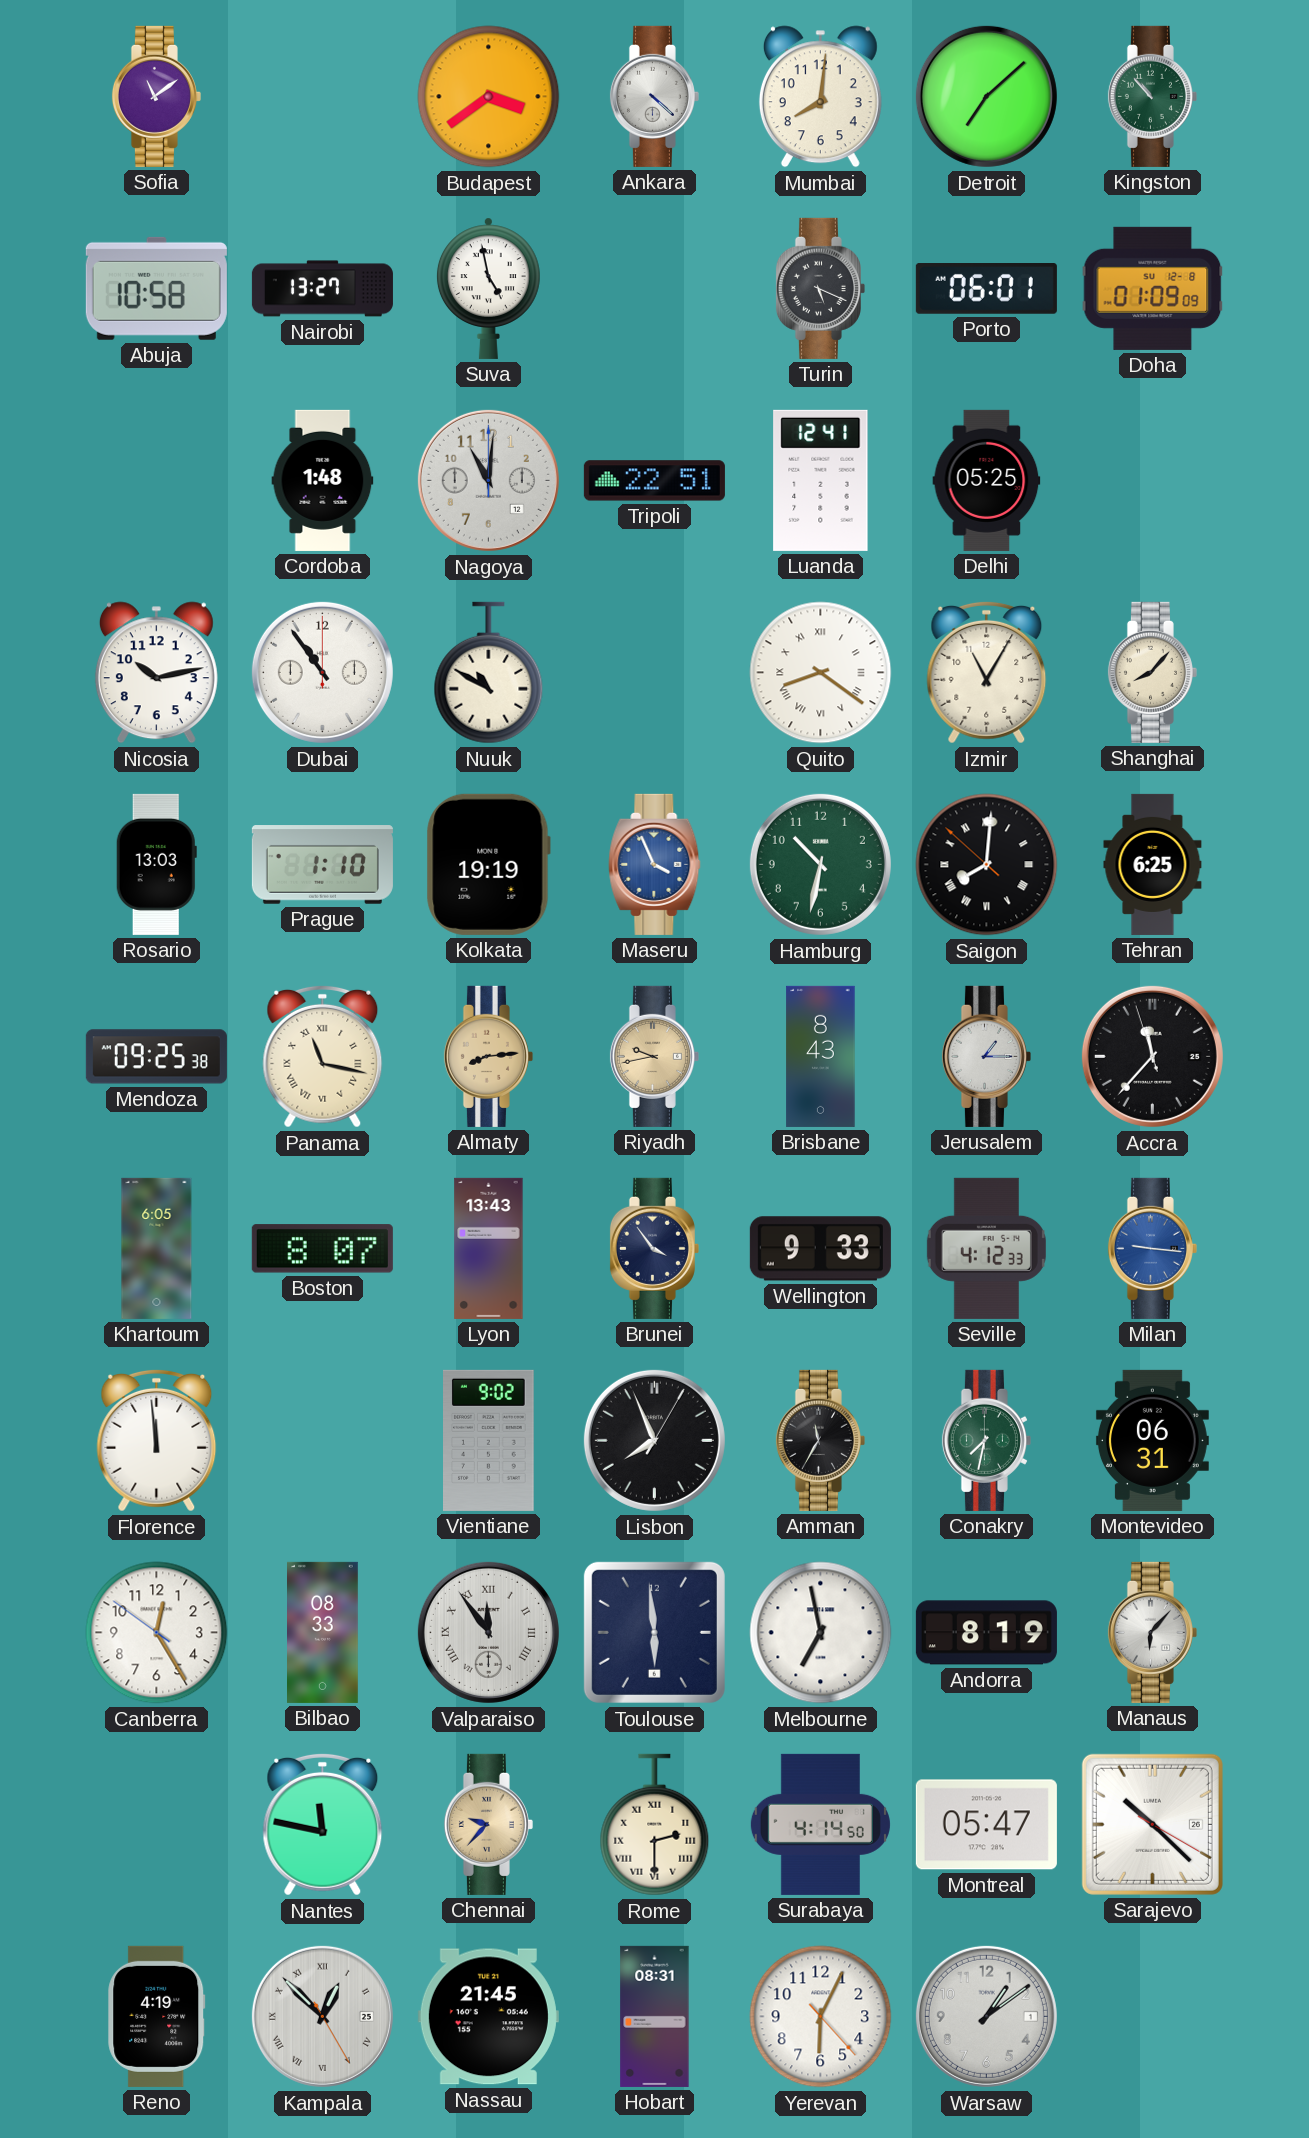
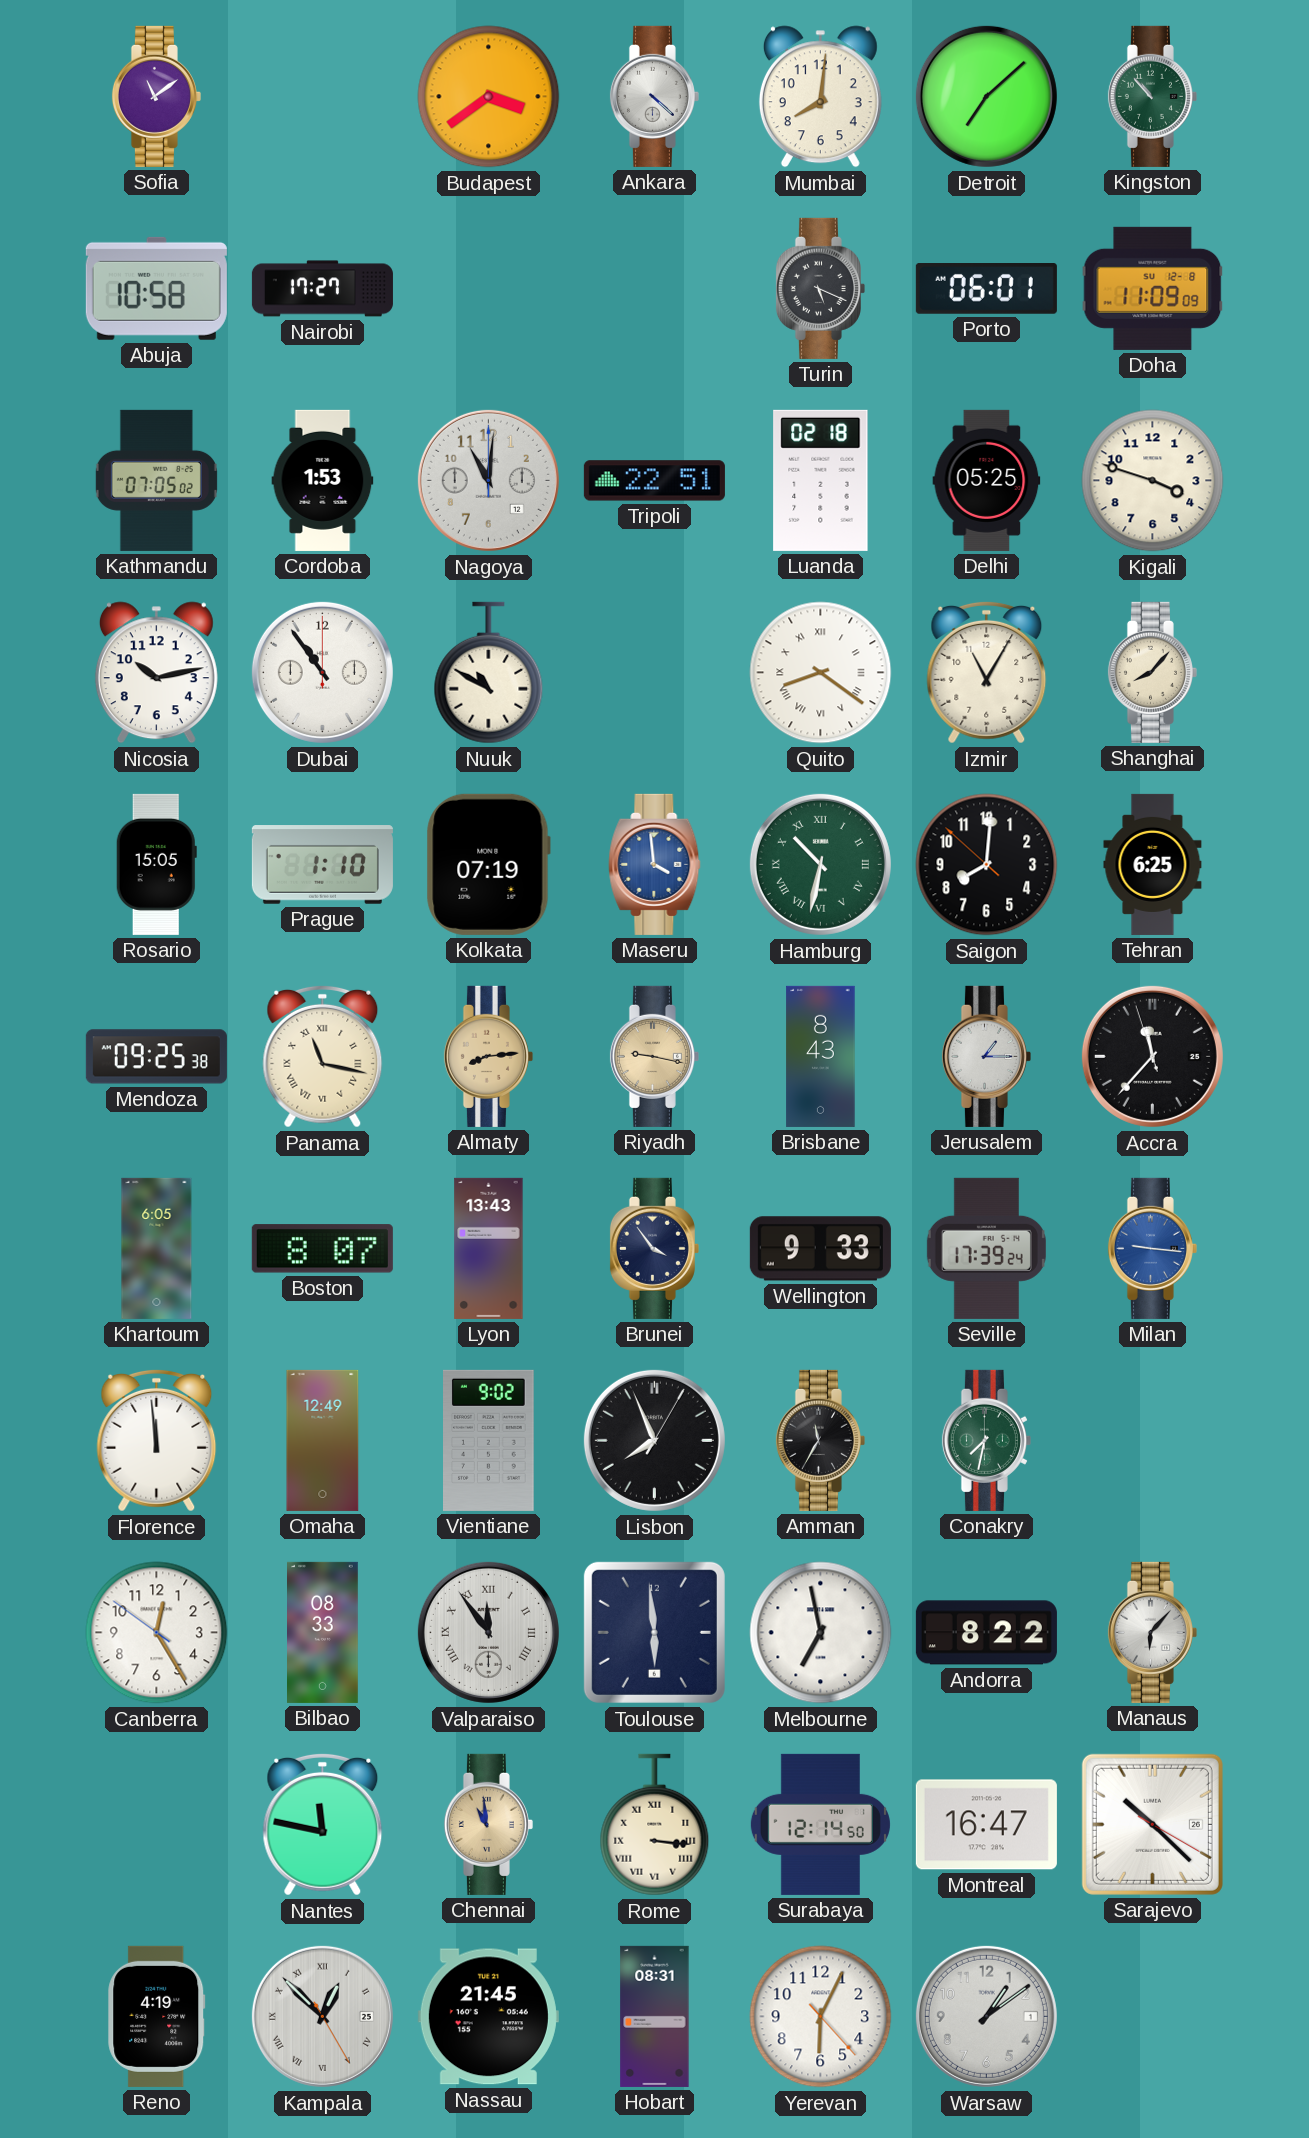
Nairobi: 13:27 -> 17:27 (322, 289)
Suva: 4:58 -> none (488, 288)
Doha: 01:09 -> 11:09 (1153, 288)
Kathmandu: none -> 07:05 (156, 480)
Cordoba: 1:48 -> 1:53 (323, 480)
Luanda: 12:41 -> 02:18 (821, 480)
Kigali: none -> 3:48 (1153, 481)
Rosario: 13:03 -> 15:05 (156, 864)
Kolkata: 19:19 -> 07:19 (488, 864)
Maseru: 3:56 -> 3:59 (655, 864)
Hamburg numerals: Arabic -> Roman (820, 864)
Saigon numerals: Roman -> Arabic (987, 865)
Riyadh: 9:43 -> 9:17 (654, 1056)
Seville: 4:12 -> 17:39 (986, 1248)
Omaha: none -> 12:49 (323, 1440)
Montevideo: 06:31 -> none (1152, 1440)
Andorra: 8:19 -> 8:22 (986, 1633)
Chennai: 9:37 -> 10:59 (488, 1824)
Rome: 2:30 -> 3:16 (655, 1825)
Surabaya: 4:14 -> 12:14 (820, 1824)
Montreal: 05:47 -> 16:47 (986, 1825)
